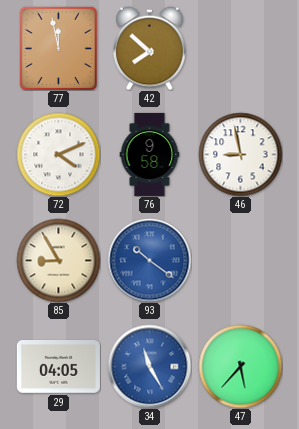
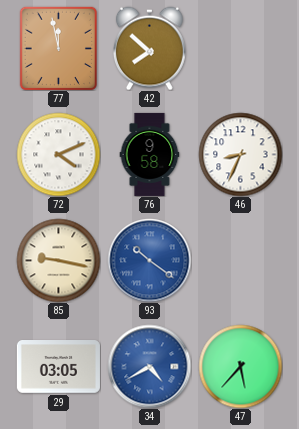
46: 8:58 -> 8:34 (240, 154)
85: 8:55 -> 9:17 (58, 260)
29: 04:05 -> 03:05 (58, 367)
34: 11:25 -> 4:40 (149, 366)
